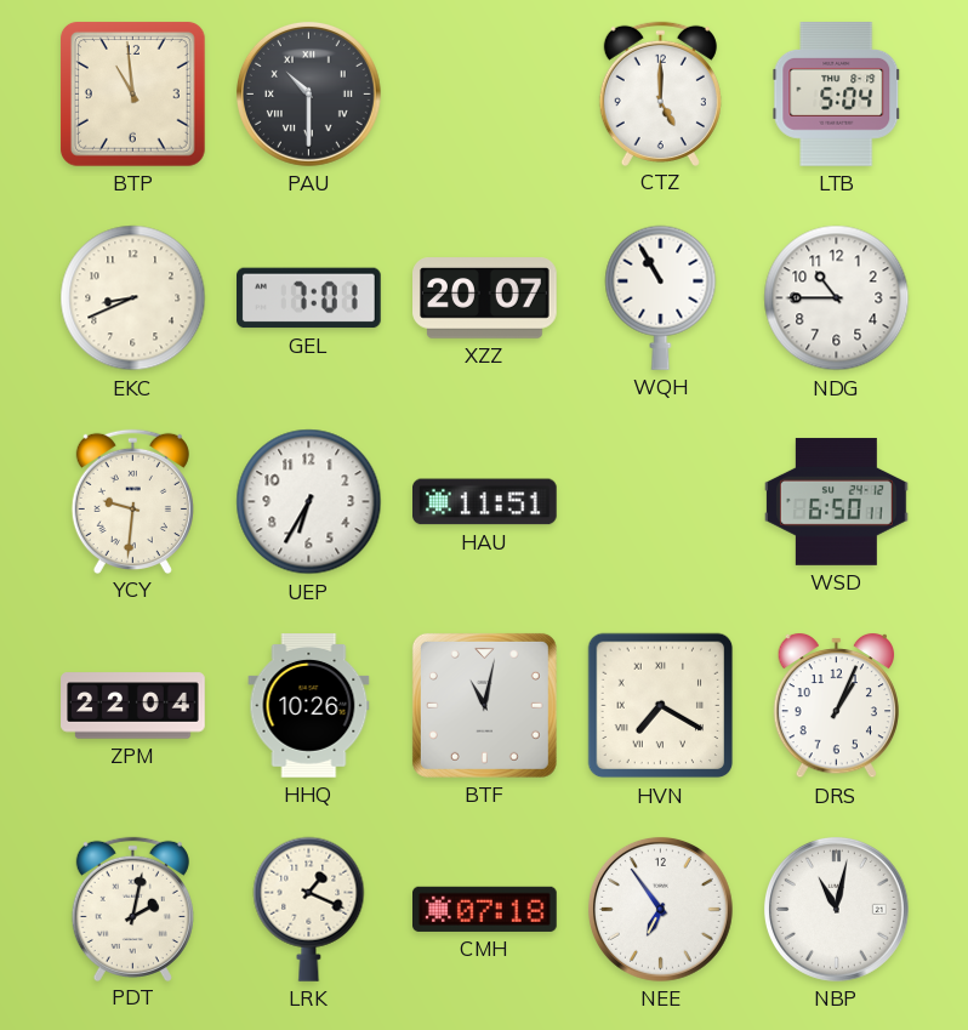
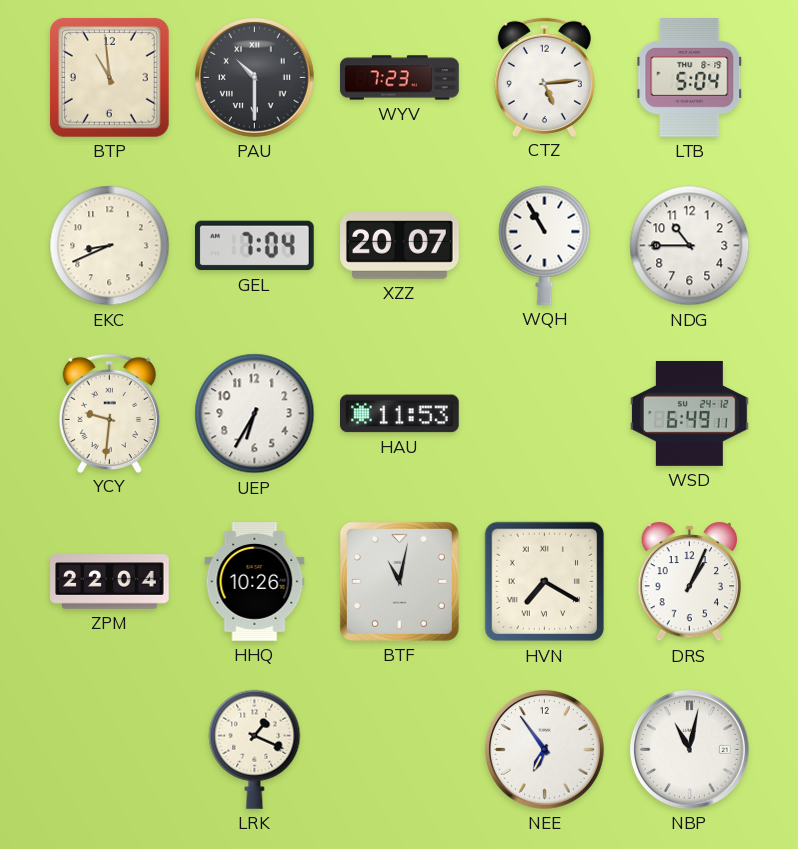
WYV: none -> 7:23 (400, 78)
CTZ: 5:00 -> 5:14 (544, 77)
GEL: 7:01 -> 7:04 (255, 246)
HAU: 11:51 -> 11:53 (400, 414)
WSD: 6:50 -> 6:49 (690, 413)
PDT: 2:02 -> none (132, 909)
CMH: 07:18 -> none (485, 909)
